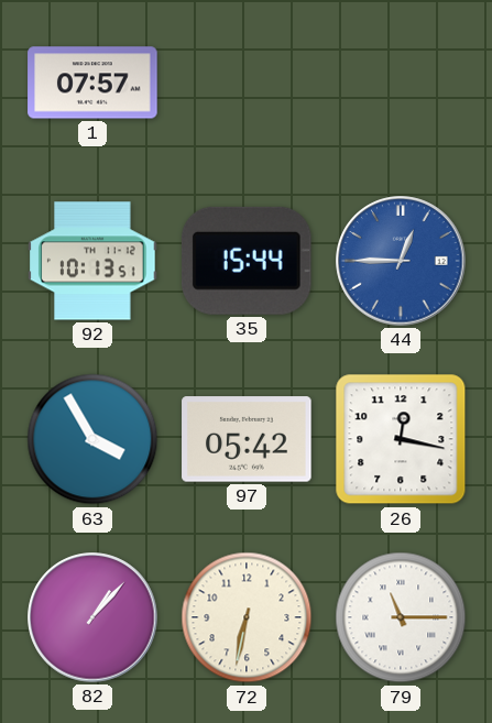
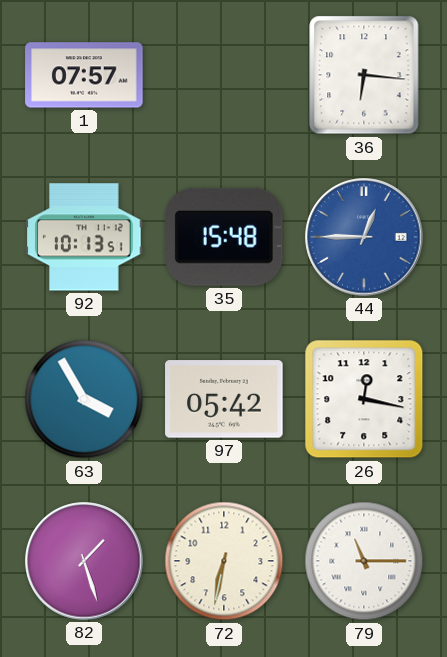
36: none -> 6:16 (364, 75)
35: 15:44 -> 15:48 (224, 237)
82: 1:07 -> 1:27 (84, 561)
